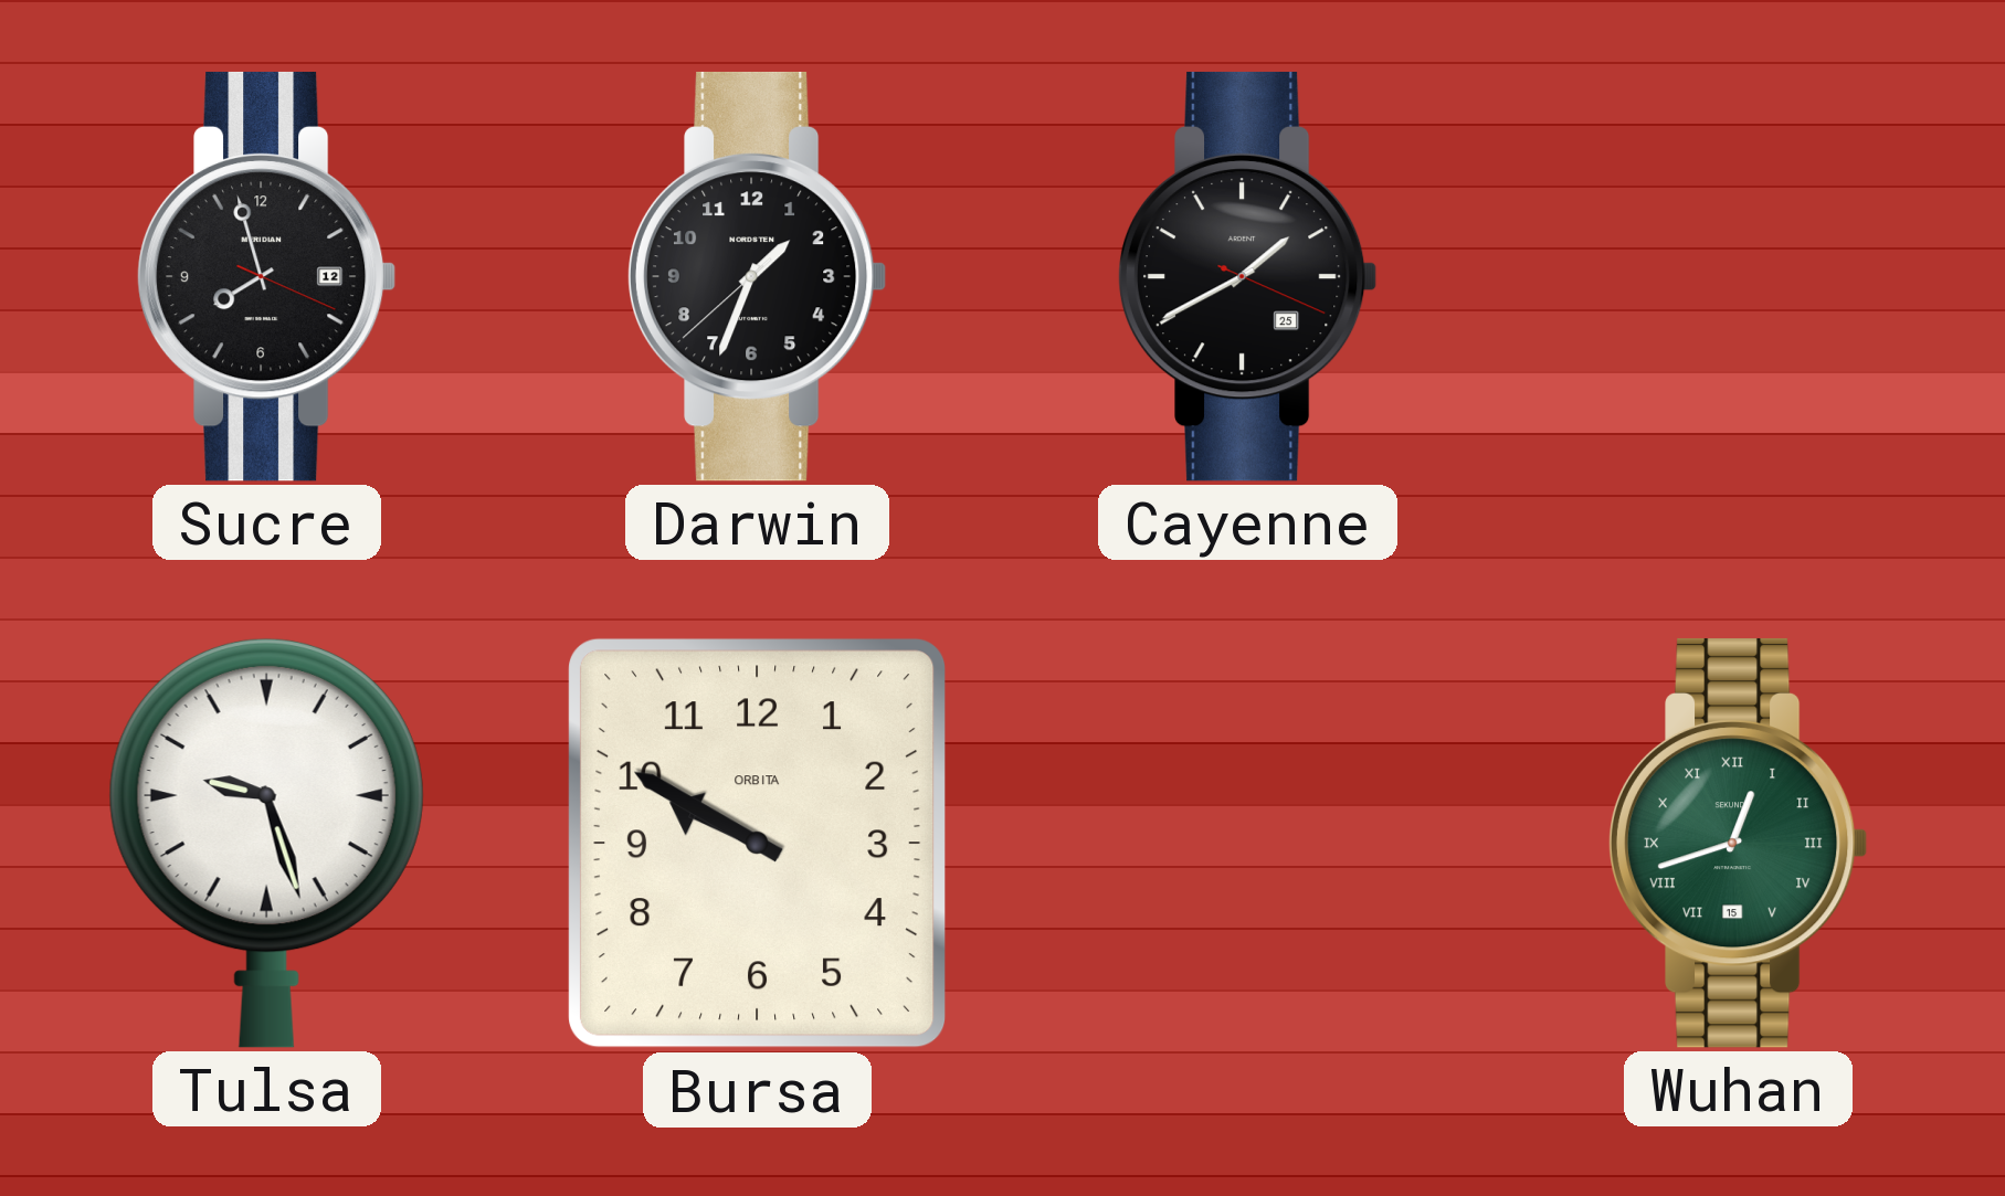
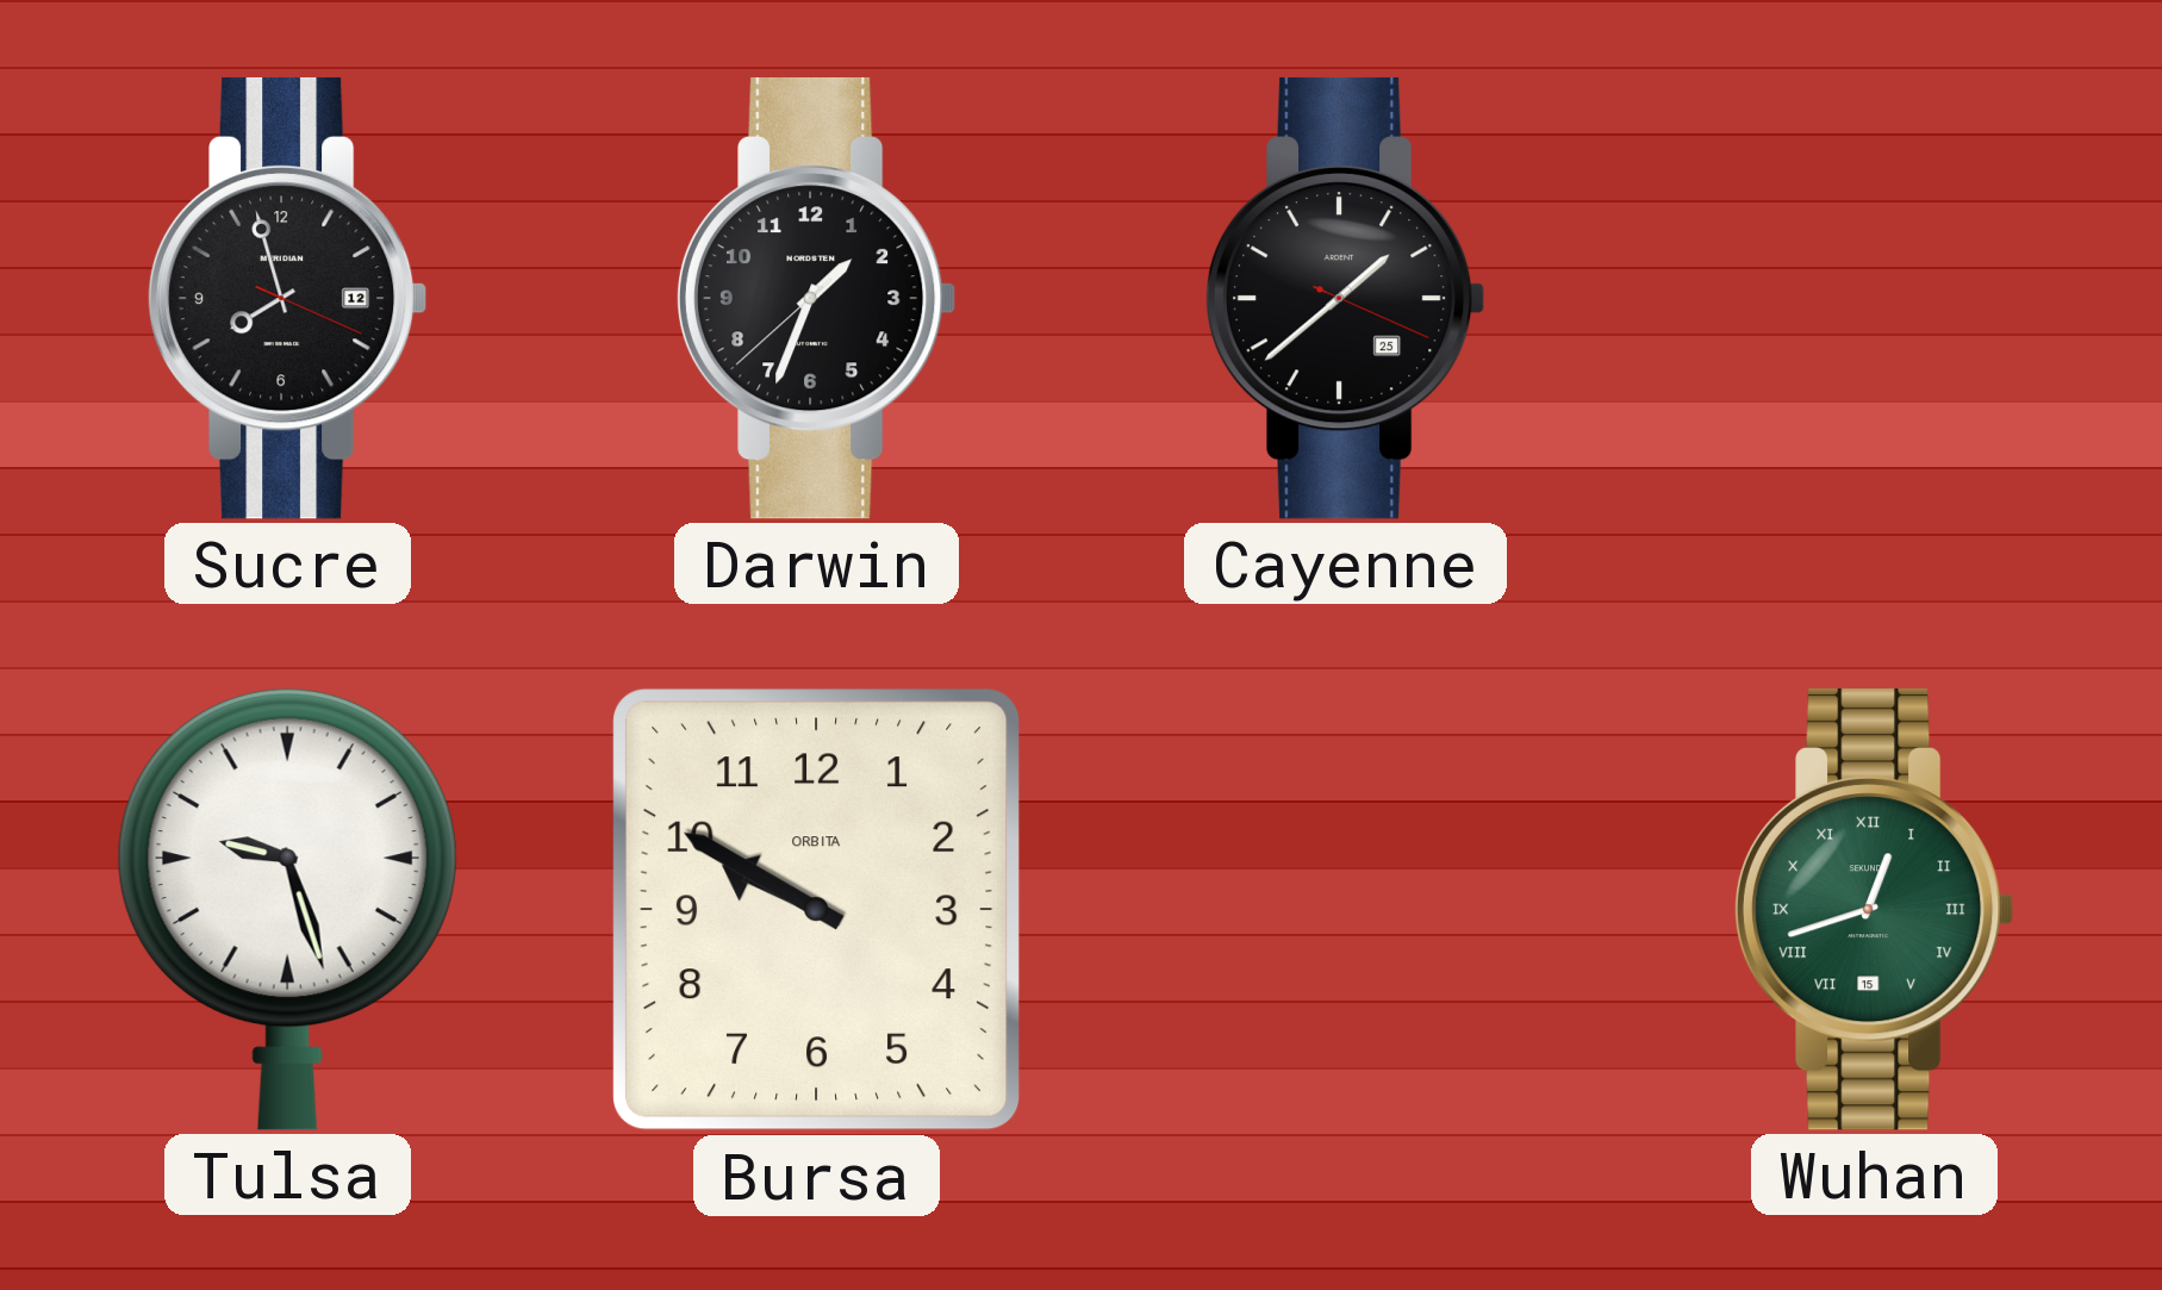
Cayenne: 1:40 -> 1:38 (1345, 298)
